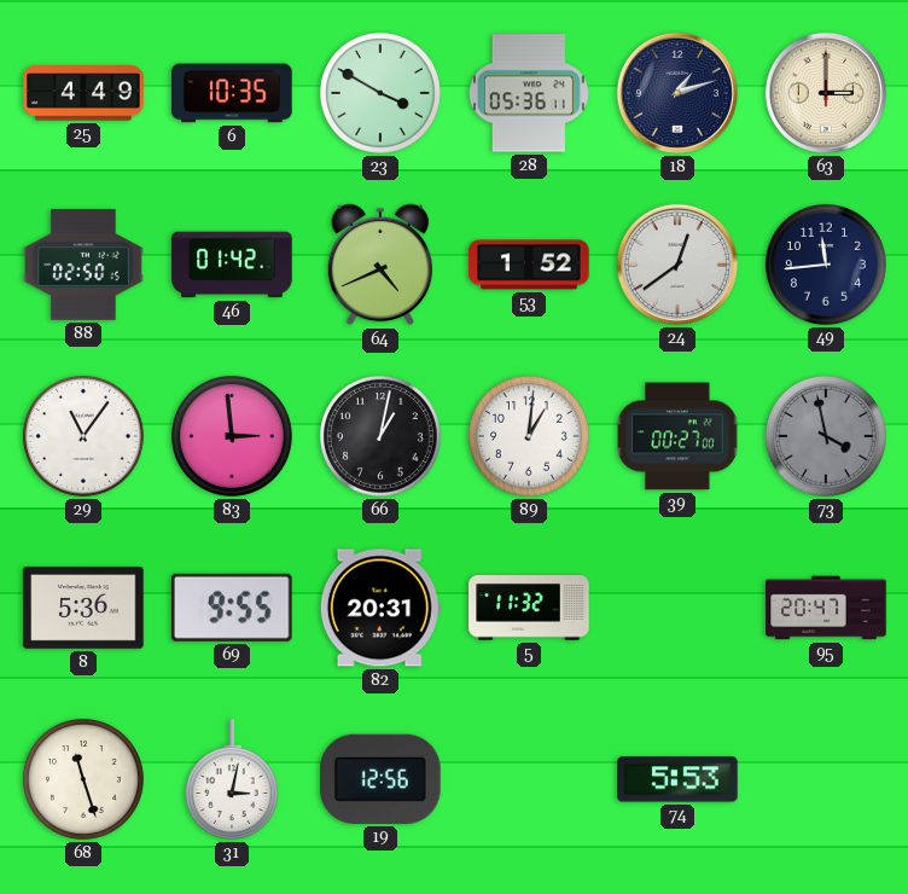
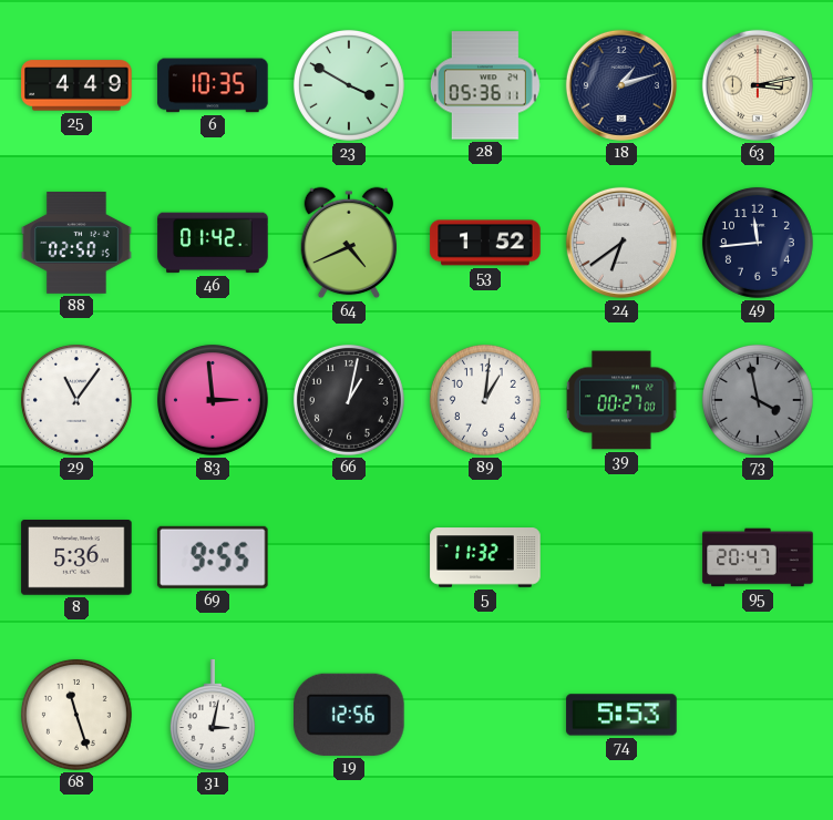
63: 3:00 -> 3:13 (758, 85)
24: 12:39 -> 6:39 (621, 243)
82: 20:31 -> none (380, 608)
